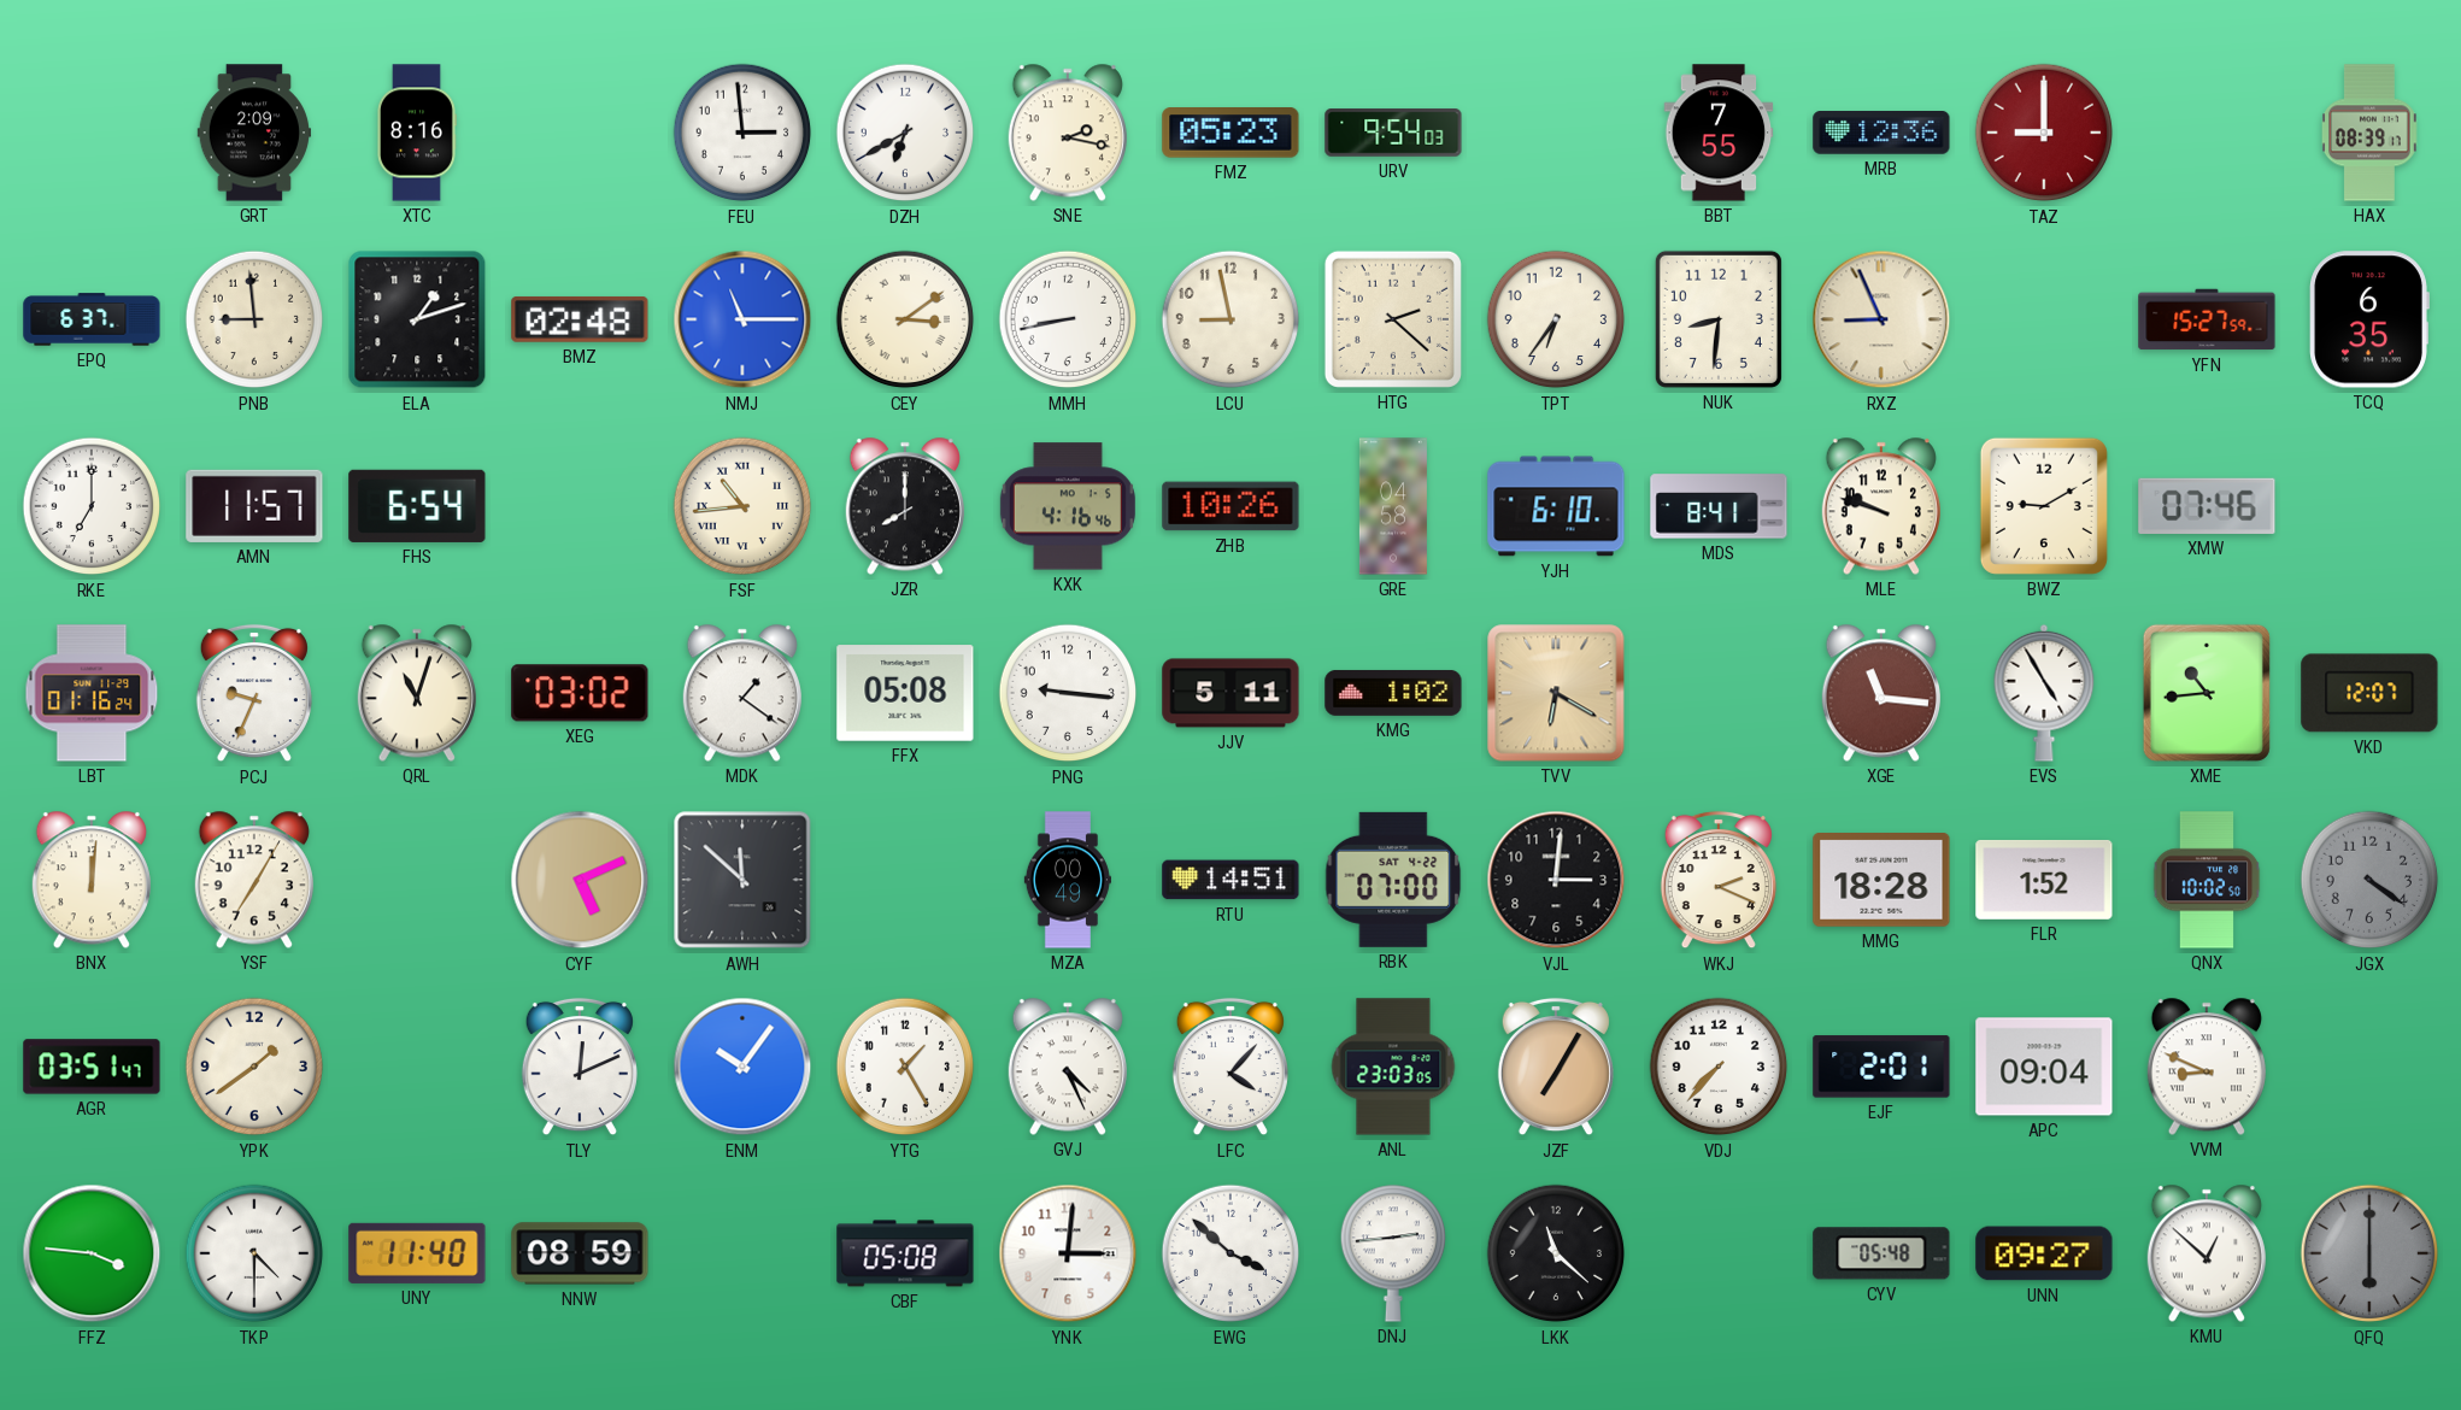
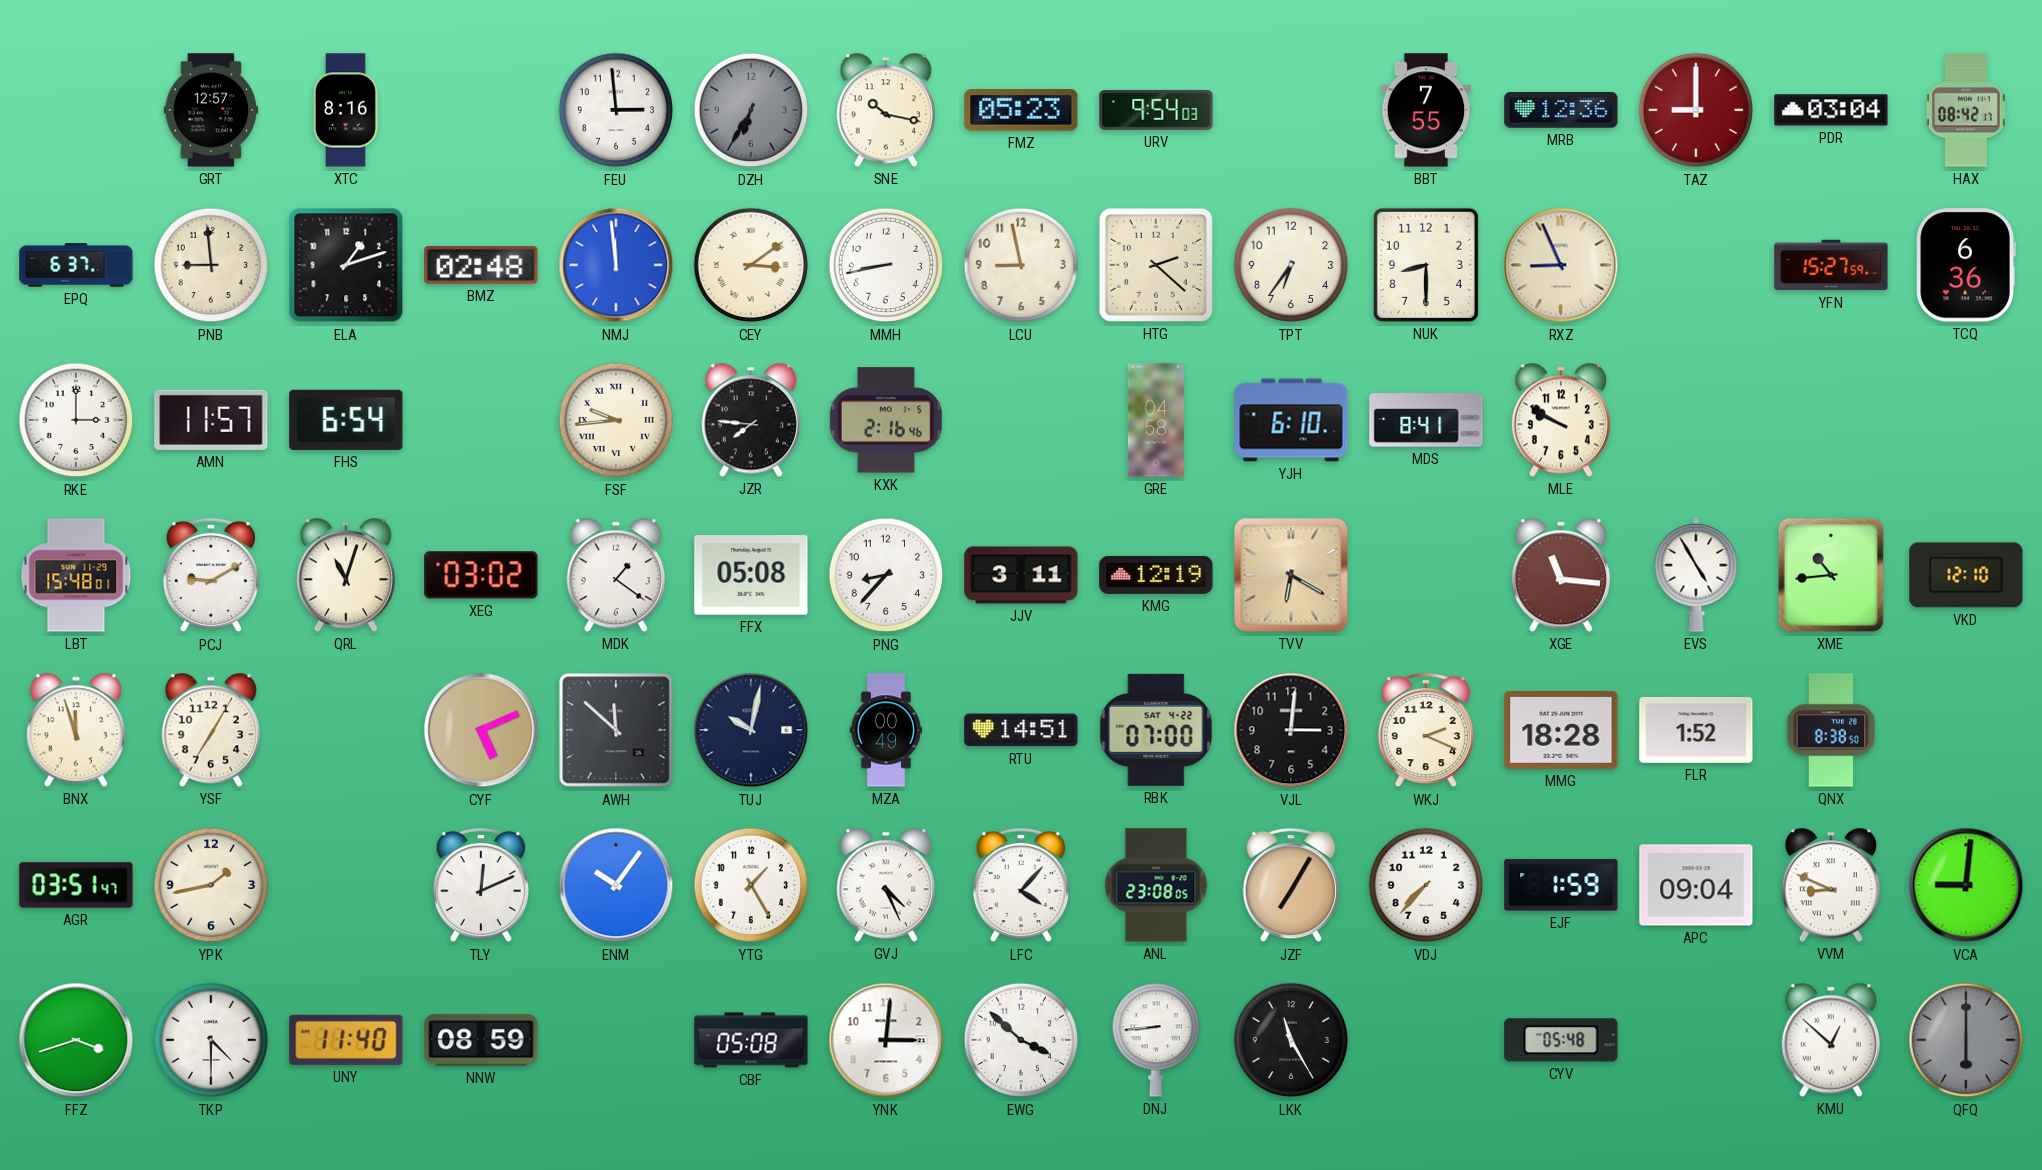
GRT: 2:09 -> 12:57 (210, 110)
DZH: 6:40 -> 6:35 (751, 110)
DZH dial: white -> grey (751, 110)
SNE: 2:17 -> 10:17 (886, 110)
PDR: none -> 03:04 (1831, 110)
HAX: 08:39 -> 08:42 (1966, 110)
NMJ: 11:15 -> 11:59 (616, 265)
NUK: 8:31 -> 8:30 (1426, 265)
TCQ: 6:35 -> 6:36 (1966, 265)
RKE: 7:00 -> 3:00 (76, 420)
FSF: 10:44 -> 9:44 (616, 420)
JZR: 8:00 -> 7:46 (751, 420)
KXK: 4:16 -> 2:16 (886, 420)
ZHB: 10:26 -> none (1230, 506)
MLE: 9:48 -> 9:50 (1561, 420)
BWZ: 9:10 -> none (2044, 506)
XMW: 07:46 -> none (2207, 506)
LBT: 01:16 -> 15:48 (76, 575)
PCJ: 9:34 -> 9:10 (211, 575)
PNG: 9:16 -> 8:37 (886, 575)
JJV: 5:11 -> 3:11 (1021, 575)
KMG: 1:02 -> 12:19 (1156, 575)
VKD: 12:07 -> 12:10 (1966, 575)
BNX: 12:01 -> 11:57 (76, 730)
TUJ: none -> 10:02 (751, 730)
QNX: 10:02 -> 8:38 (1831, 730)
JGX: 4:21 -> none (2369, 880)
YPK: 1:39 -> 1:43 (211, 885)
ANL: 23:03 -> 23:08 (1156, 885)
EJF: 2:01 -> 1:59 (1561, 885)
VCA: none -> 9:01 (1966, 885)
FFZ: 3:46 -> 3:42 (76, 1040)
DNJ: 2:44 -> 8:44 (1155, 1040)
LKK: 11:22 -> 11:25 (1291, 1040)
UNN: 09:27 -> none (2044, 1253)
